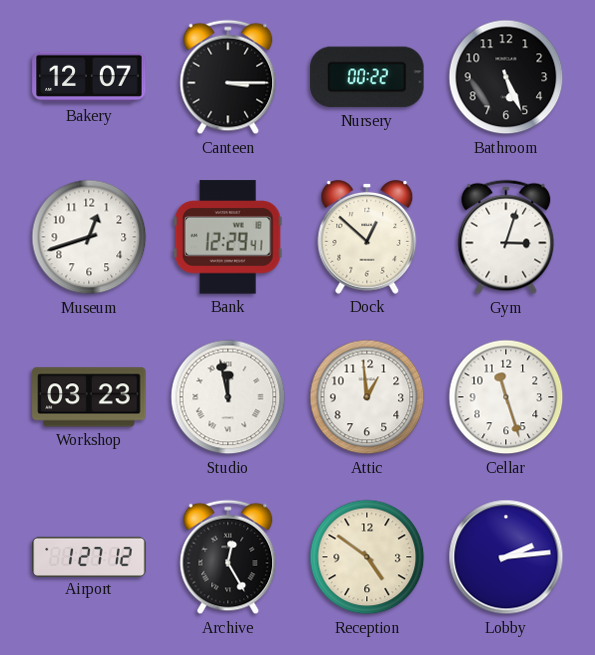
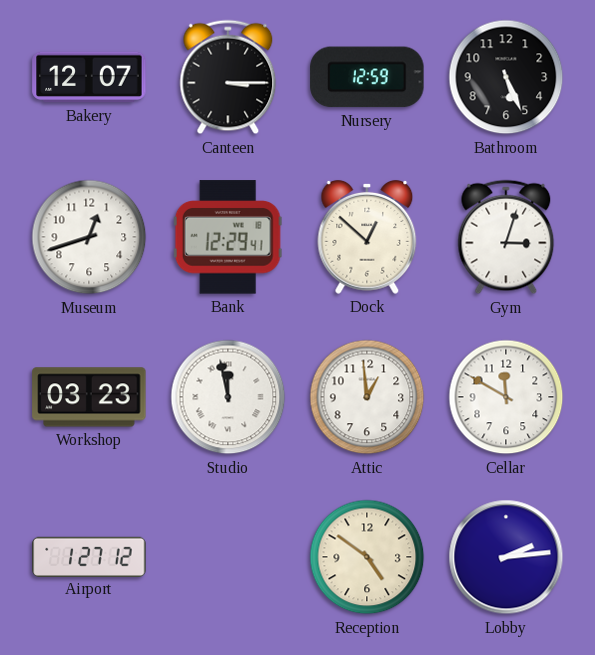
Nursery: 00:22 -> 12:59 (367, 77)
Cellar: 11:27 -> 11:50 (506, 397)
Archive: 12:25 -> none (228, 557)
